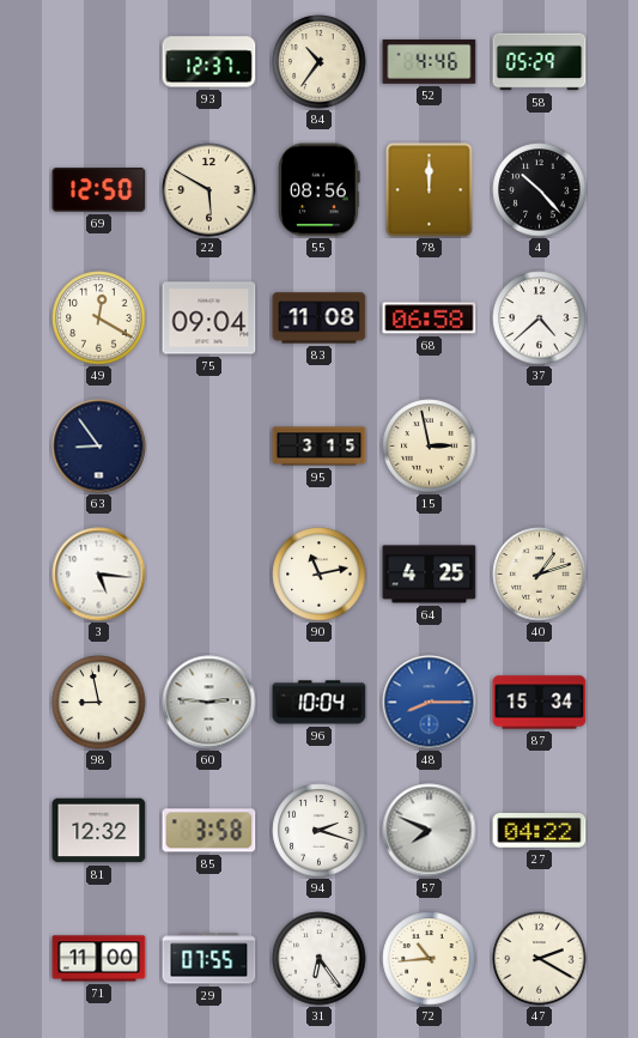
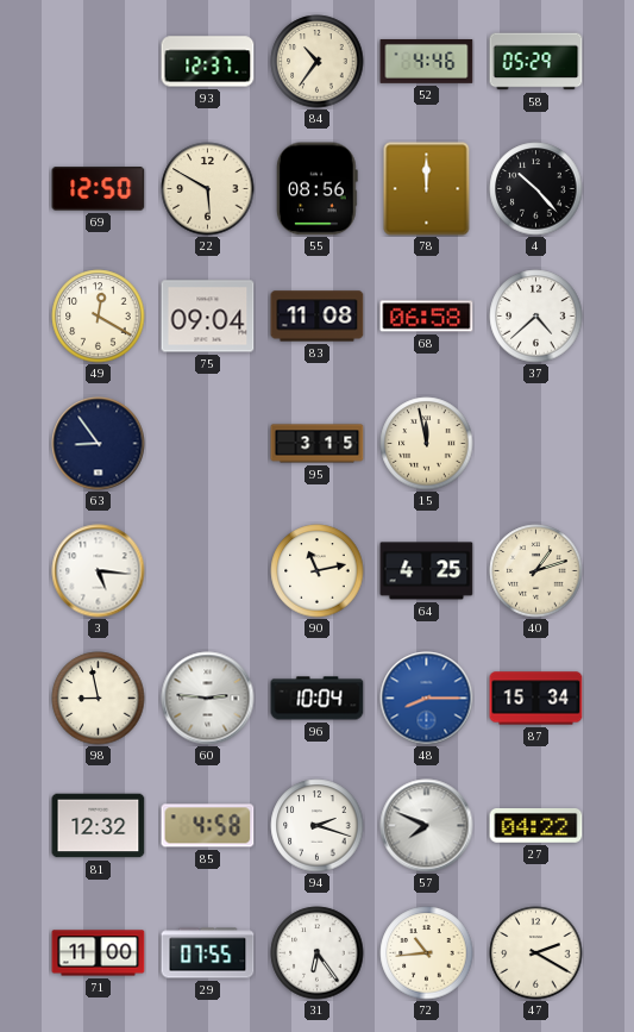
15: 2:58 -> 11:58 (427, 444)
85: 3:58 -> 4:58 (208, 826)
